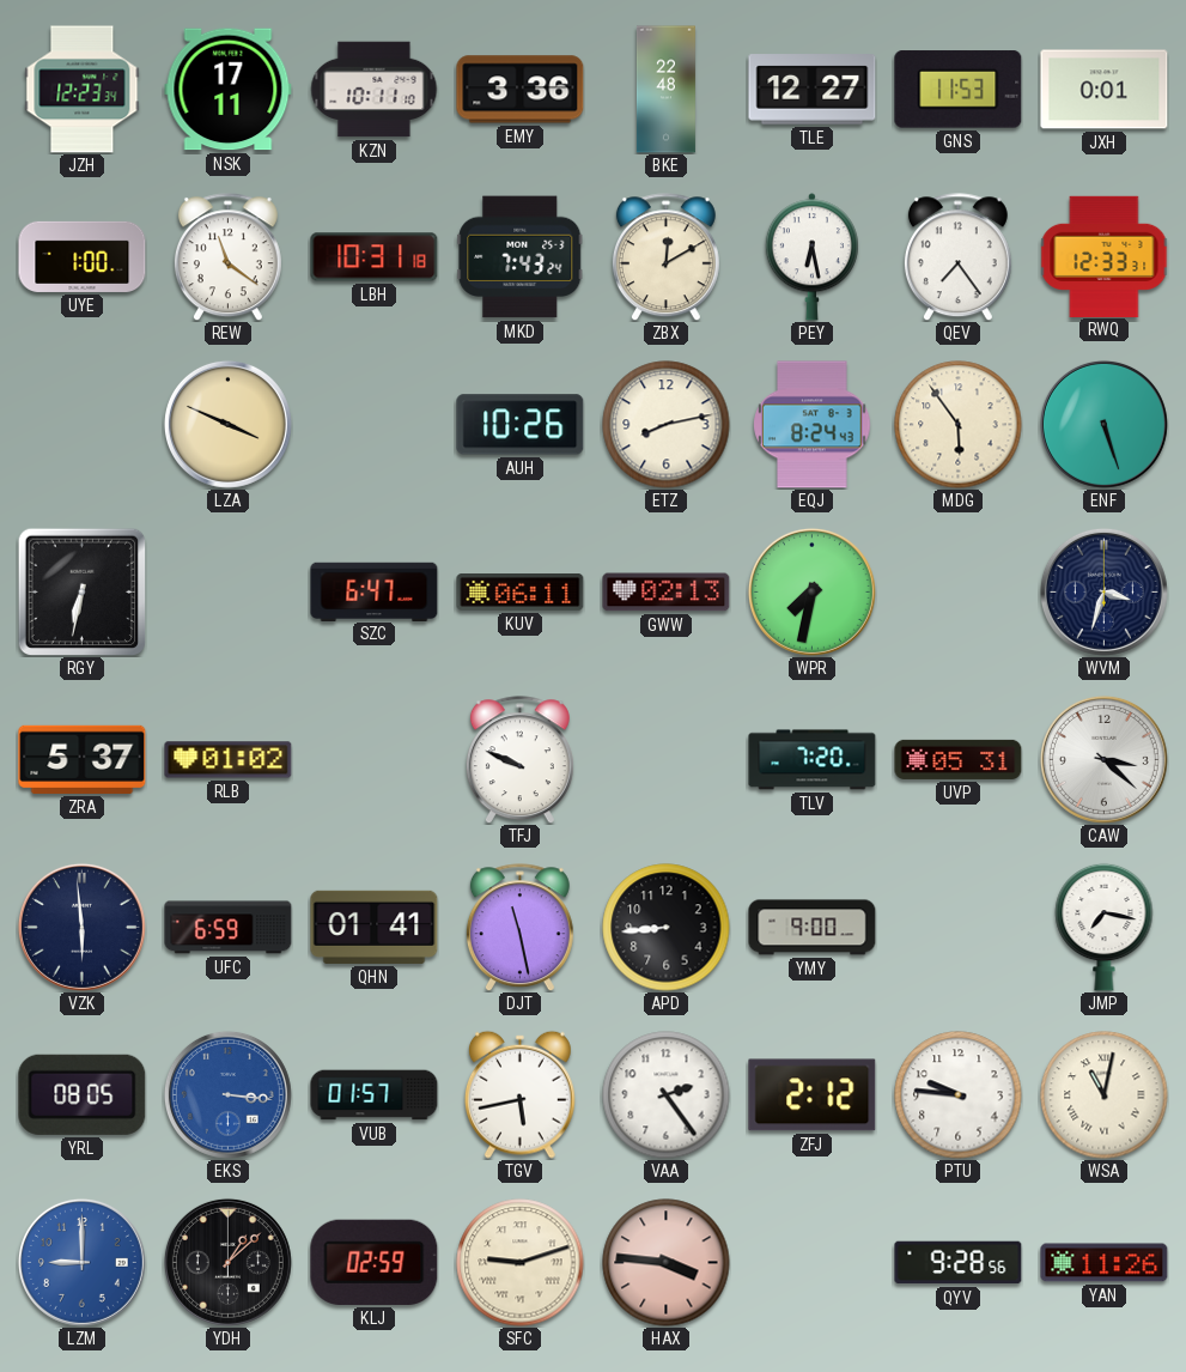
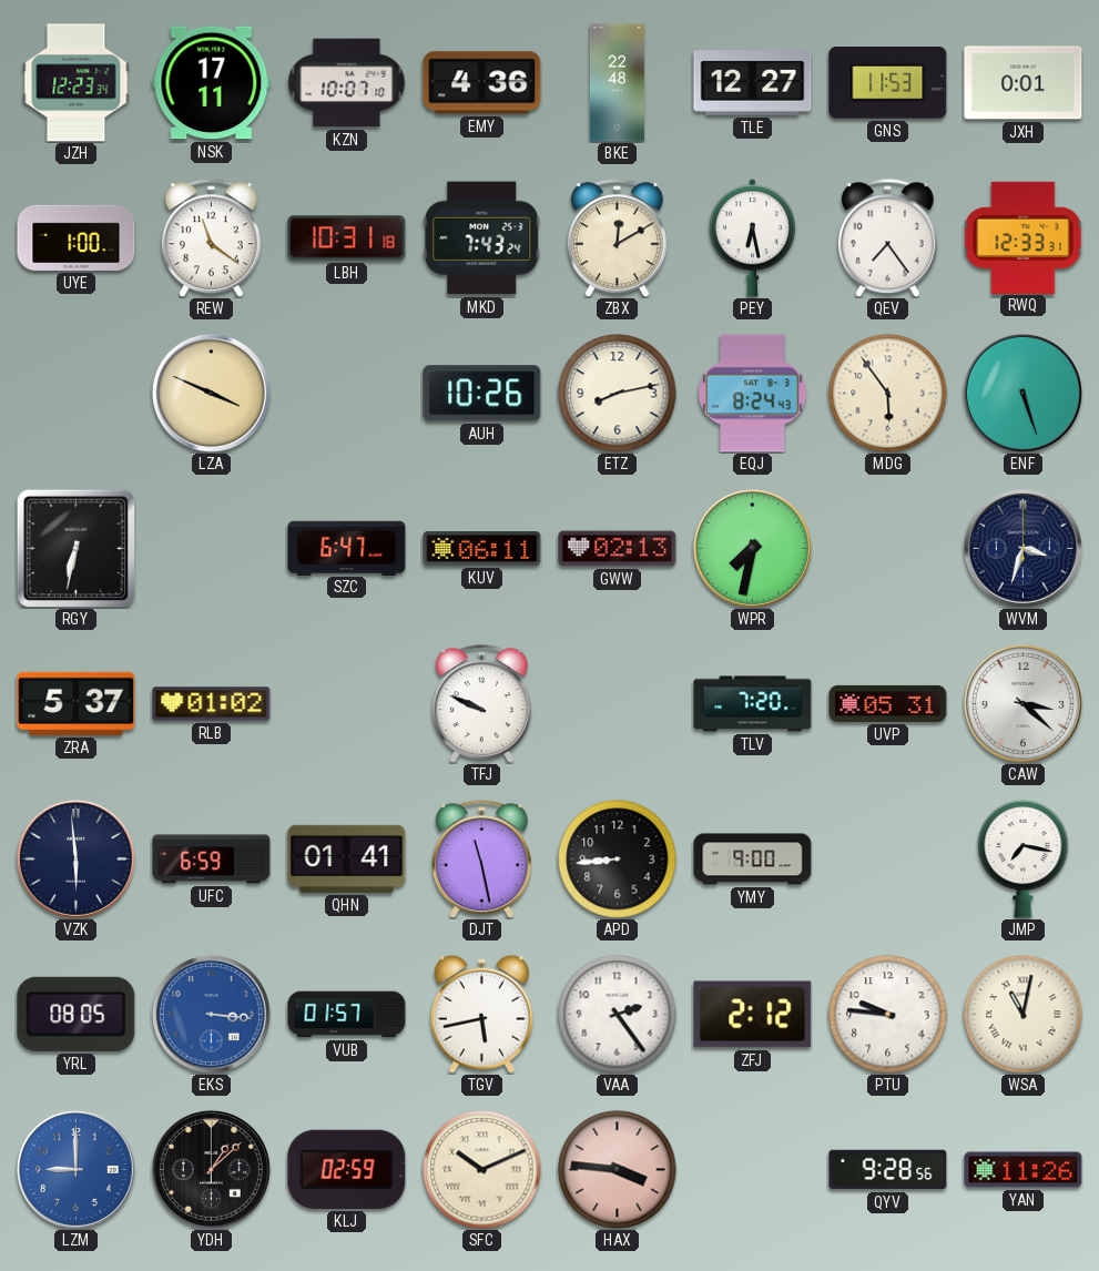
KZN: 10:11 -> 10:07 (347, 83)
EMY: 3:36 -> 4:36 (482, 83)
SFC: 9:12 -> 10:11 (482, 1170)
